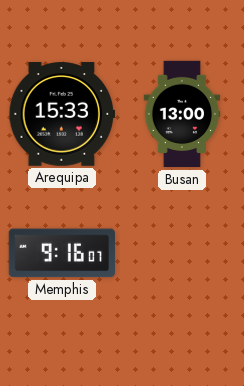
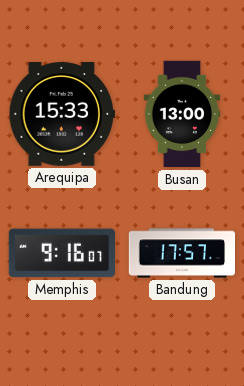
Bandung: none -> 17:57 (182, 253)
